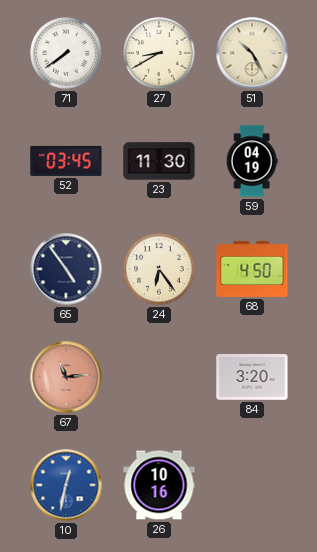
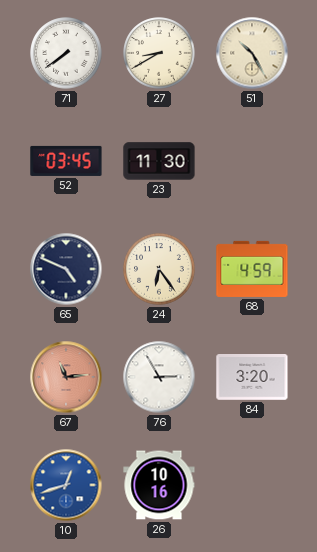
59: 04:19 -> none (252, 161)
65: 4:54 -> 4:49 (66, 269)
68: 4:50 -> 4:59 (252, 269)
76: none -> 2:55 (159, 377)
10: 12:32 -> 12:42 (66, 485)
